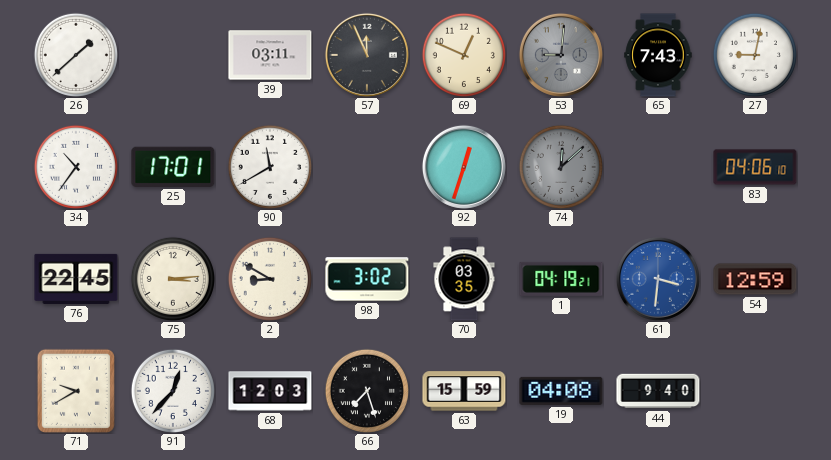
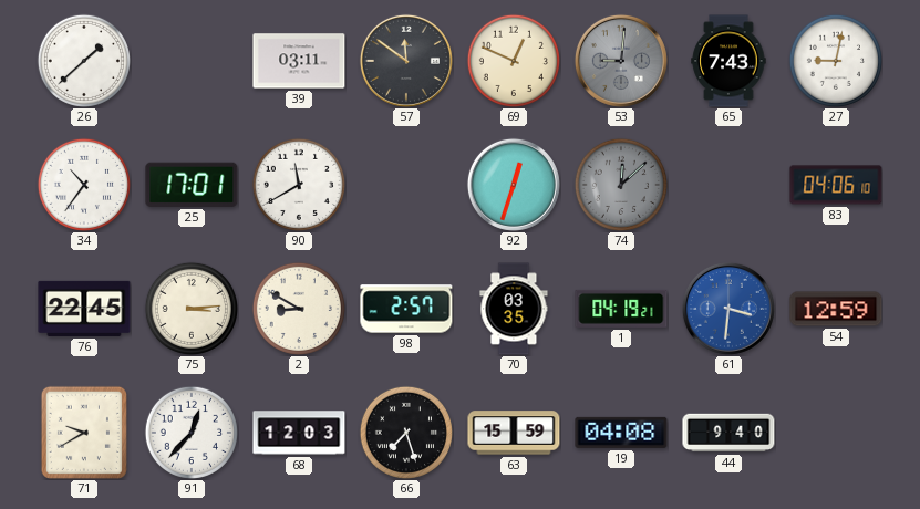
57: 11:56 -> 11:51 (406, 61)
98: 3:02 -> 2:57 (406, 309)
